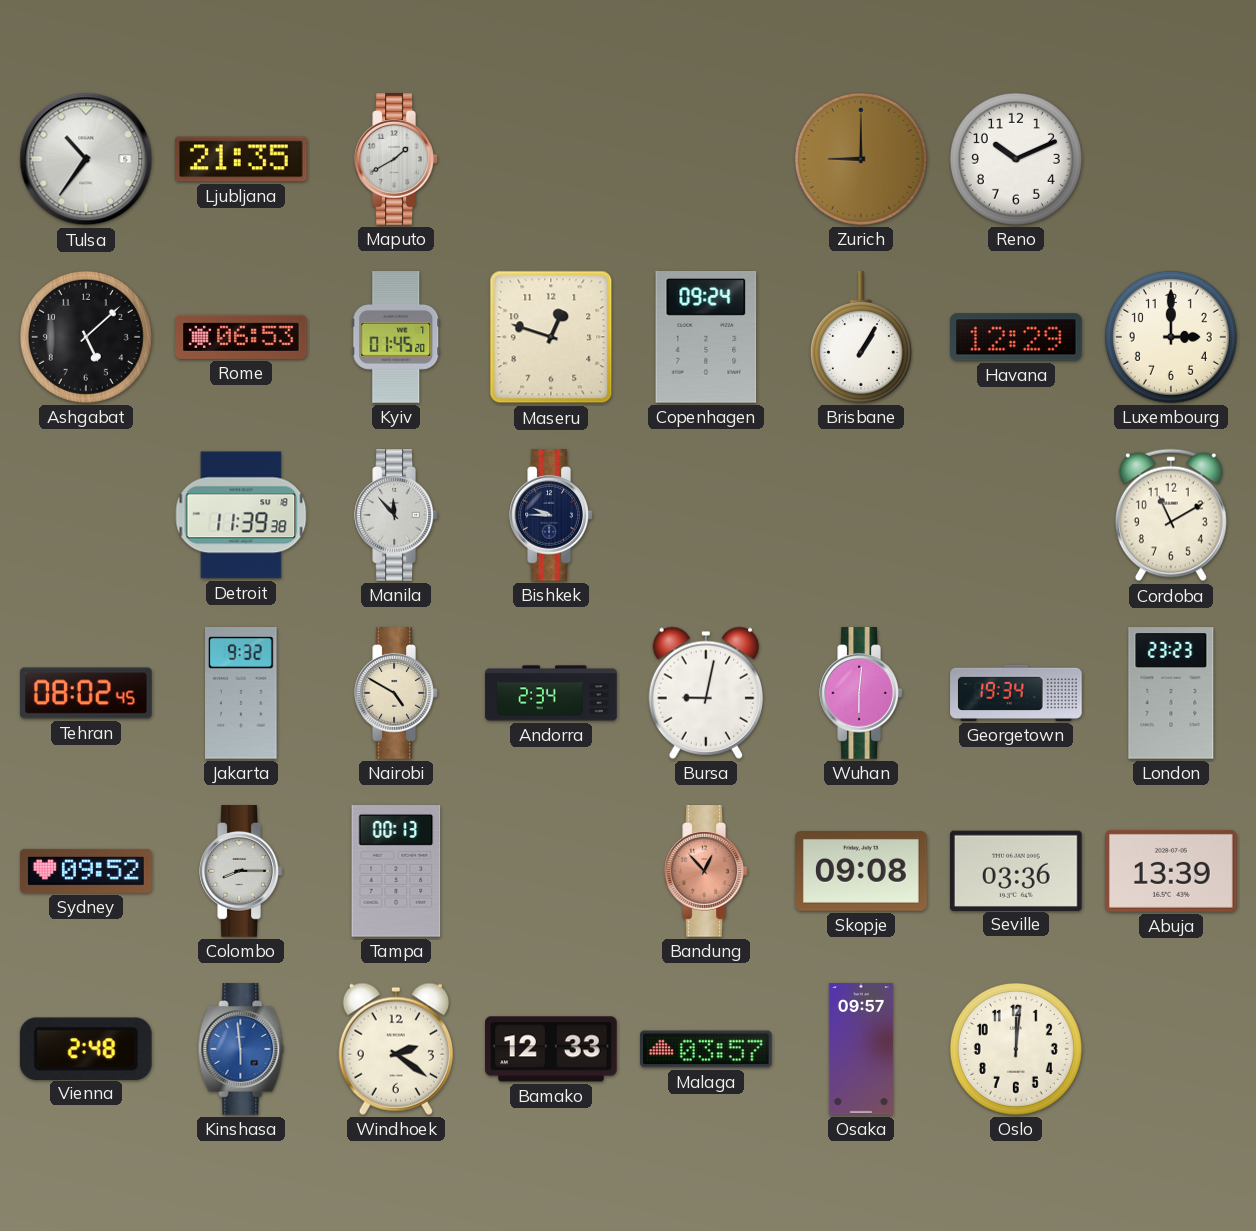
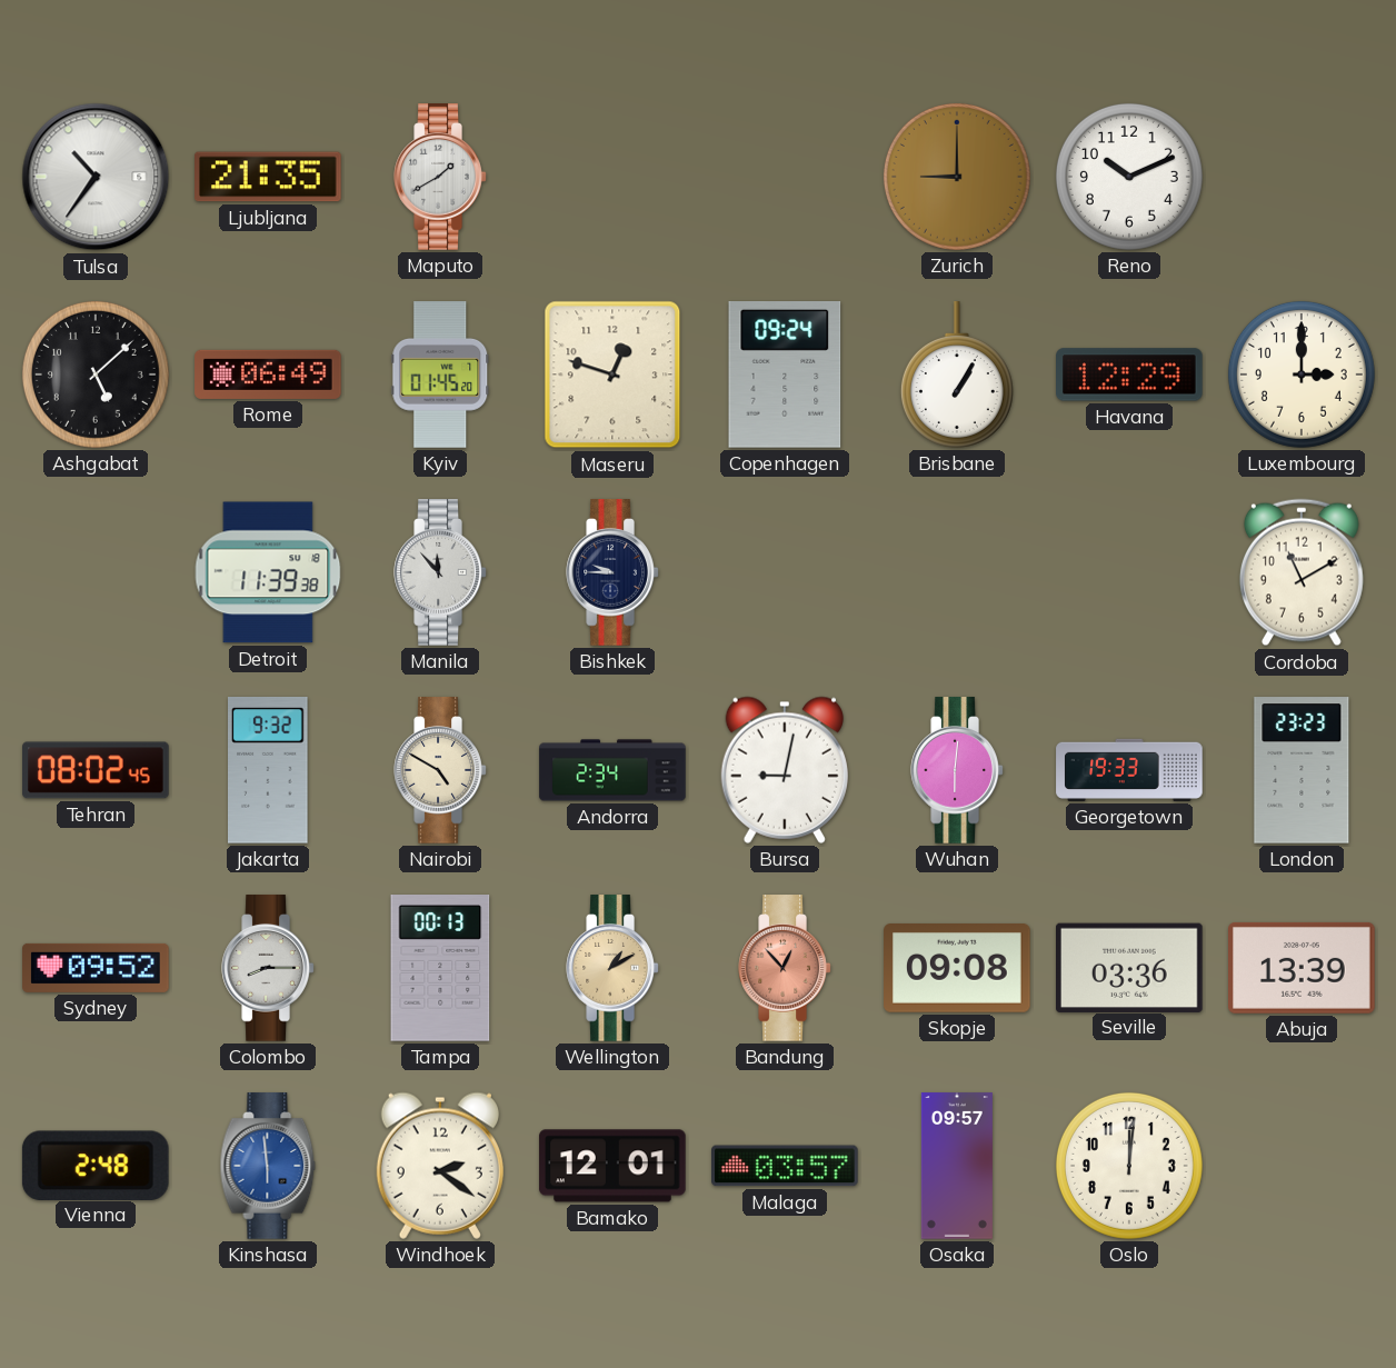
Rome: 06:53 -> 06:49 (268, 375)
Georgetown: 19:34 -> 19:33 (1129, 770)
Wellington: none -> 1:10 (612, 968)
Bamako: 12:33 -> 12:01 (612, 1166)
